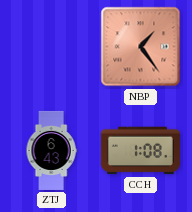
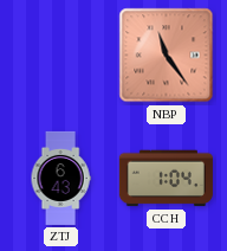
NBP: 1:24 -> 11:24 (167, 56)
CCH: 1:08 -> 1:04 (166, 179)
